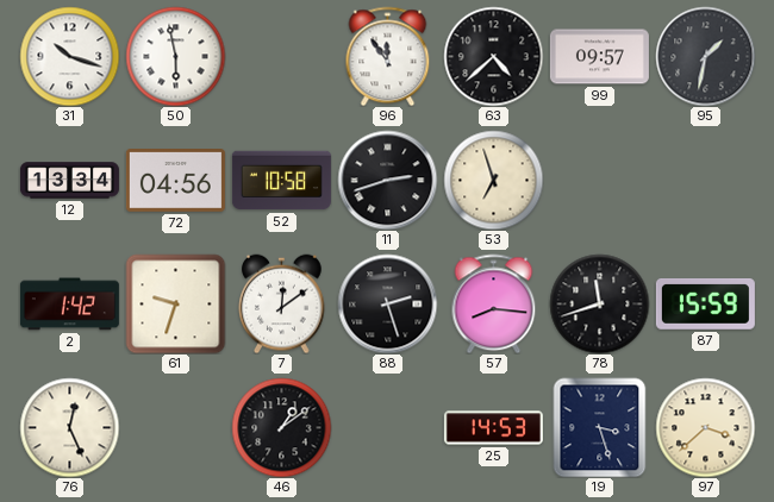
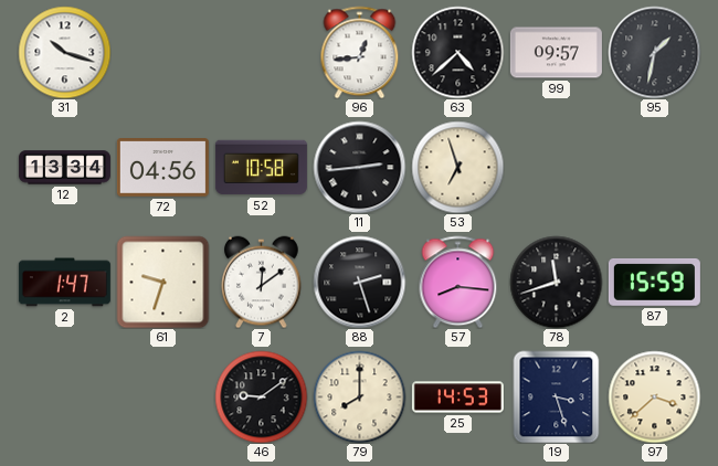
50: 5:58 -> none (175, 56)
96: 11:54 -> 12:44 (360, 52)
11: 2:42 -> 2:44 (359, 167)
2: 1:42 -> 1:47 (64, 283)
76: 12:26 -> none (69, 427)
46: 1:09 -> 9:09 (261, 396)
79: none -> 8:00 (359, 396)
